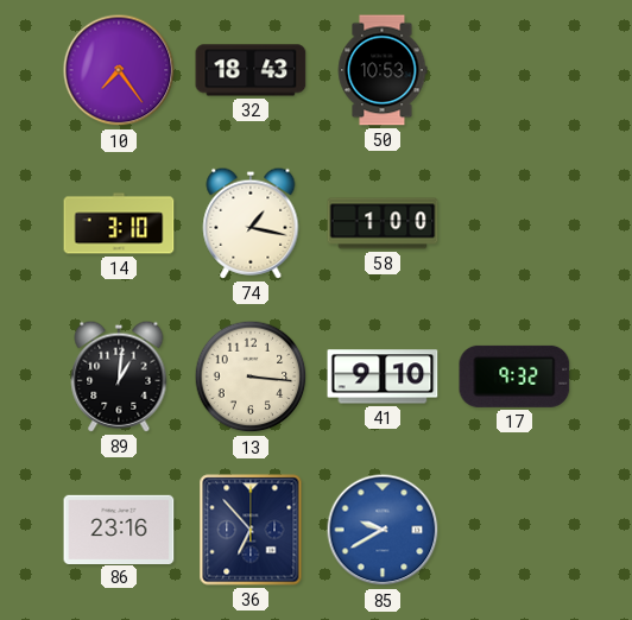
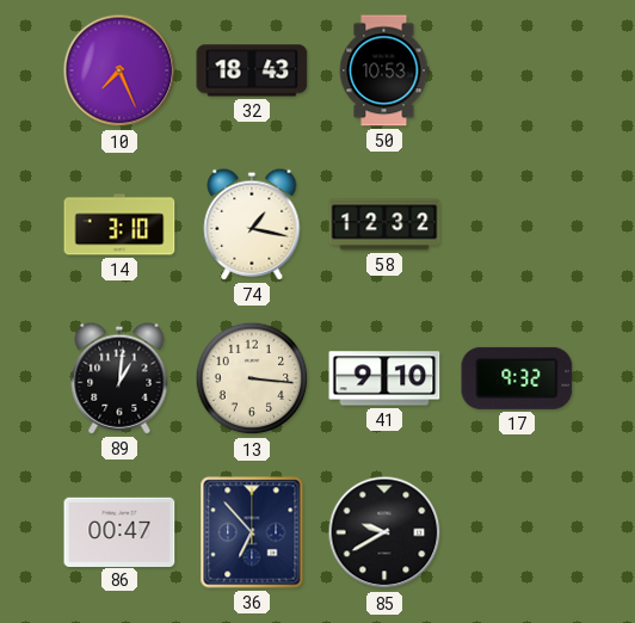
10: 7:24 -> 7:26 (119, 70)
58: 1:00 -> 12:32 (384, 224)
86: 23:16 -> 00:47 (119, 531)
85 dial: blue -> black (384, 532)
